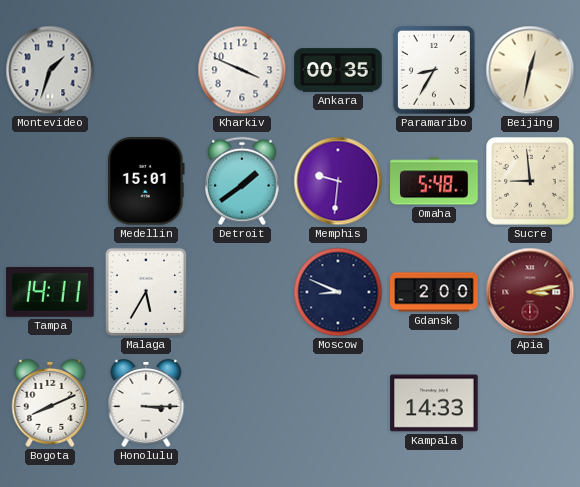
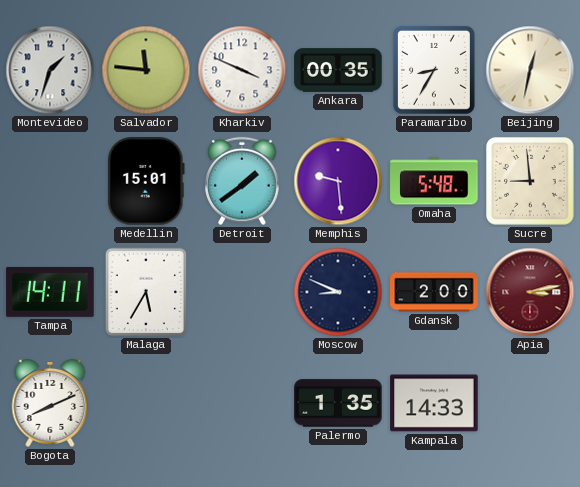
Salvador: none -> 11:46 (146, 70)
Memphis: 9:31 -> 9:29 (338, 181)
Honolulu: 3:15 -> none (146, 404)
Palermo: none -> 1:35 (338, 403)
